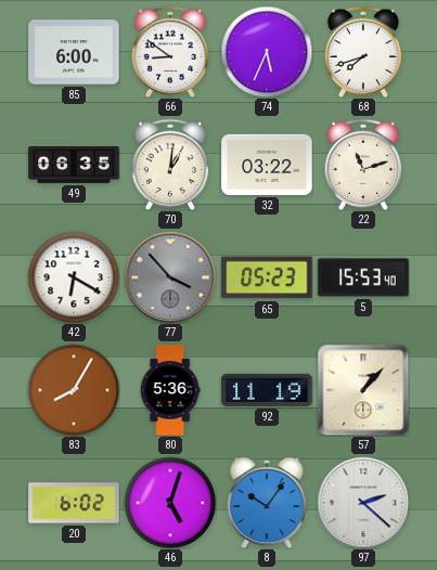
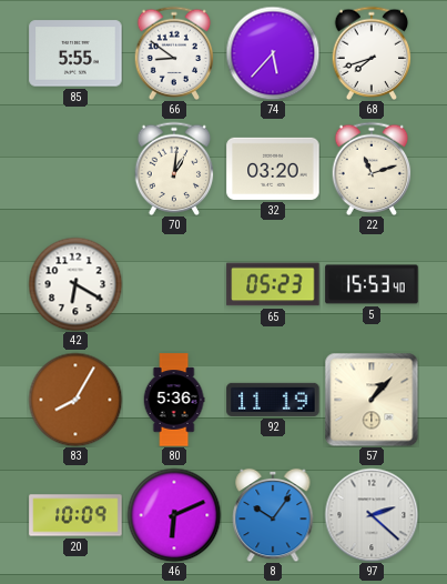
85: 6:00 -> 5:55 (75, 53)
74: 5:34 -> 5:37 (273, 53)
49: 06:35 -> none (74, 165)
32: 03:22 -> 03:20 (273, 169)
77: 3:53 -> none (170, 277)
20: 6:02 -> 10:09 (75, 515)
46: 5:03 -> 6:11 (174, 515)
